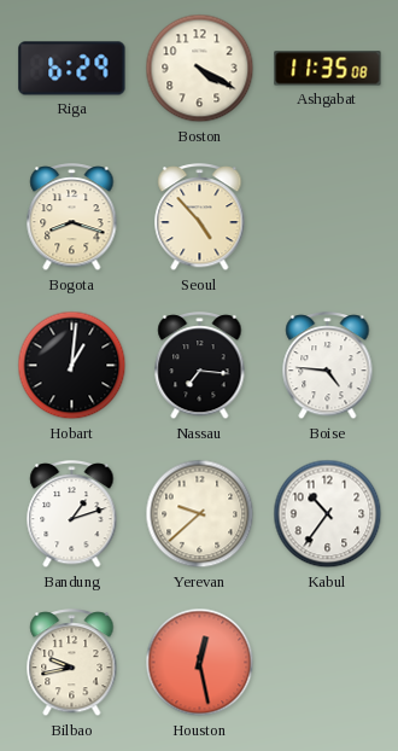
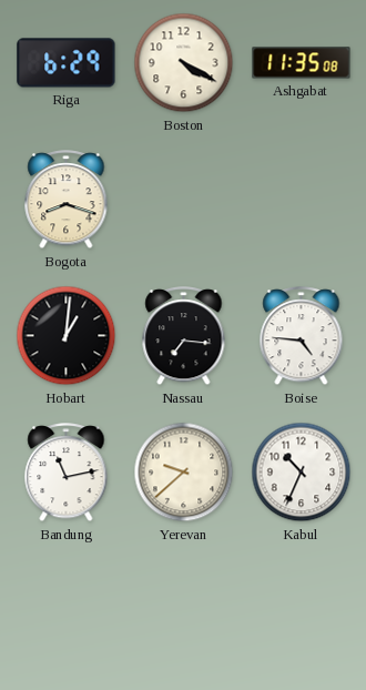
Seoul: 4:53 -> none (200, 217)
Bandung: 1:12 -> 11:13 (67, 473)
Kabul: 10:36 -> 10:34 (302, 473)
Bilbao: 9:43 -> none (72, 663)
Houston: 12:28 -> none (200, 663)
